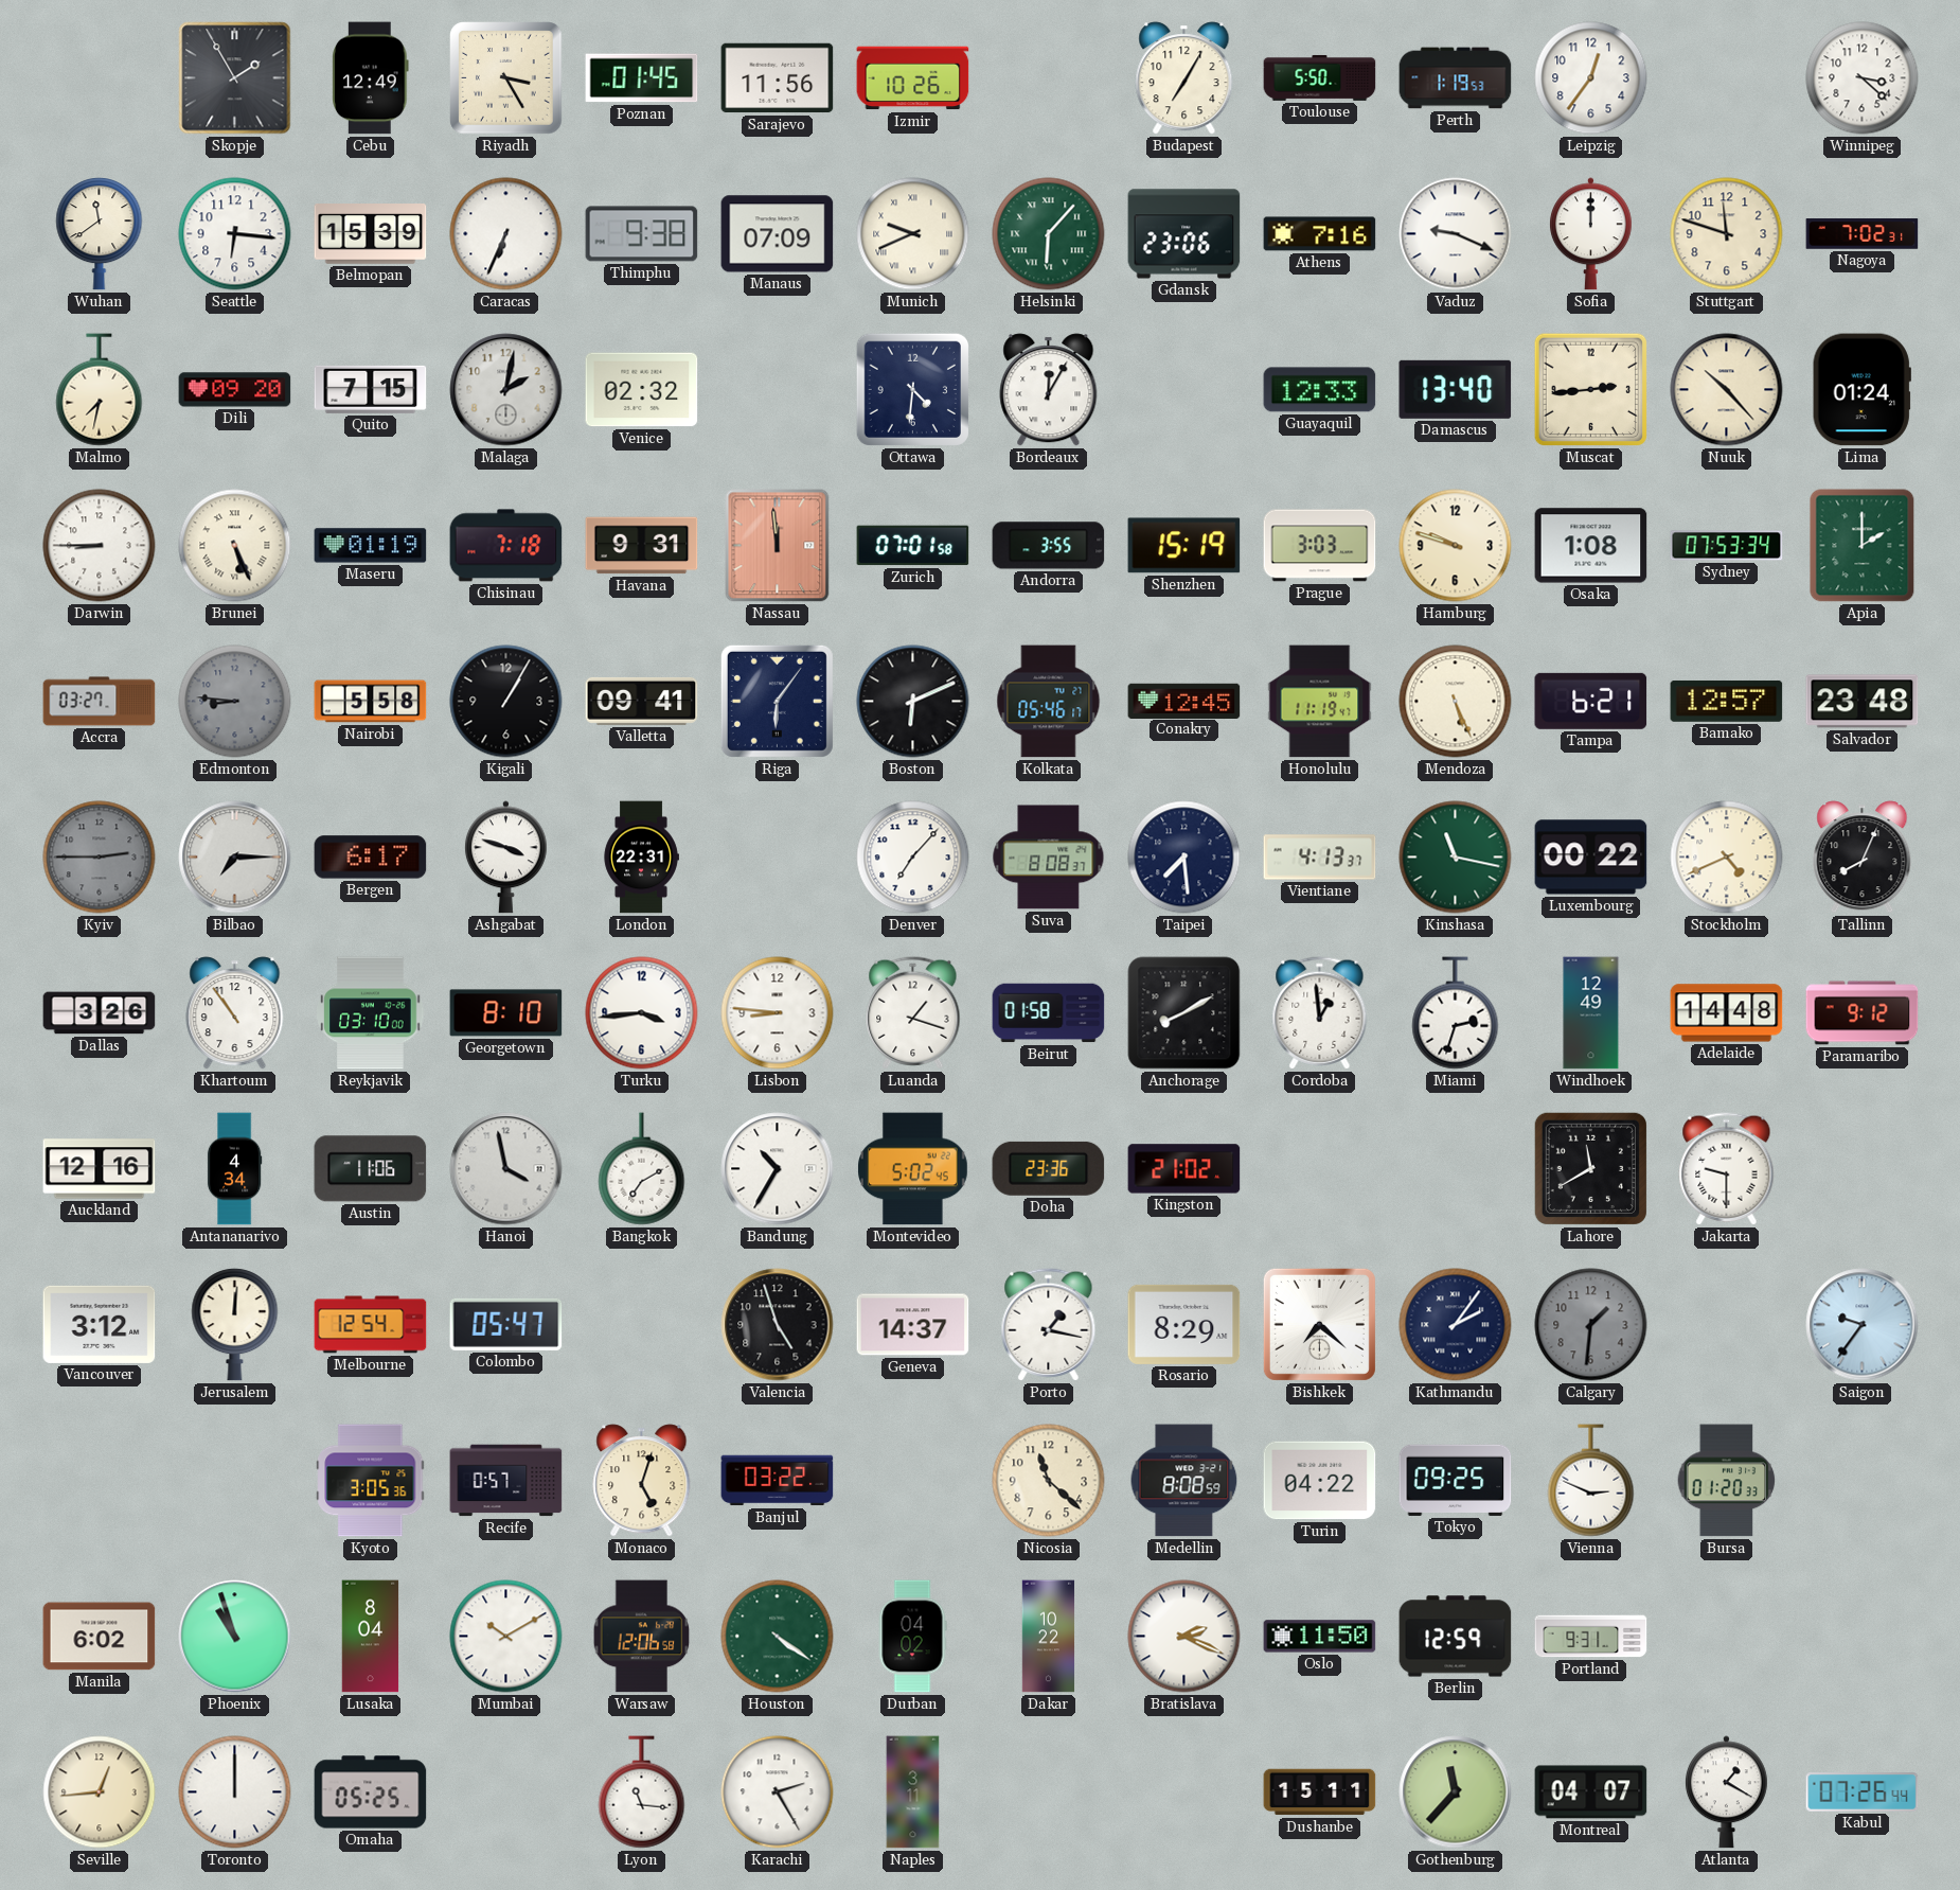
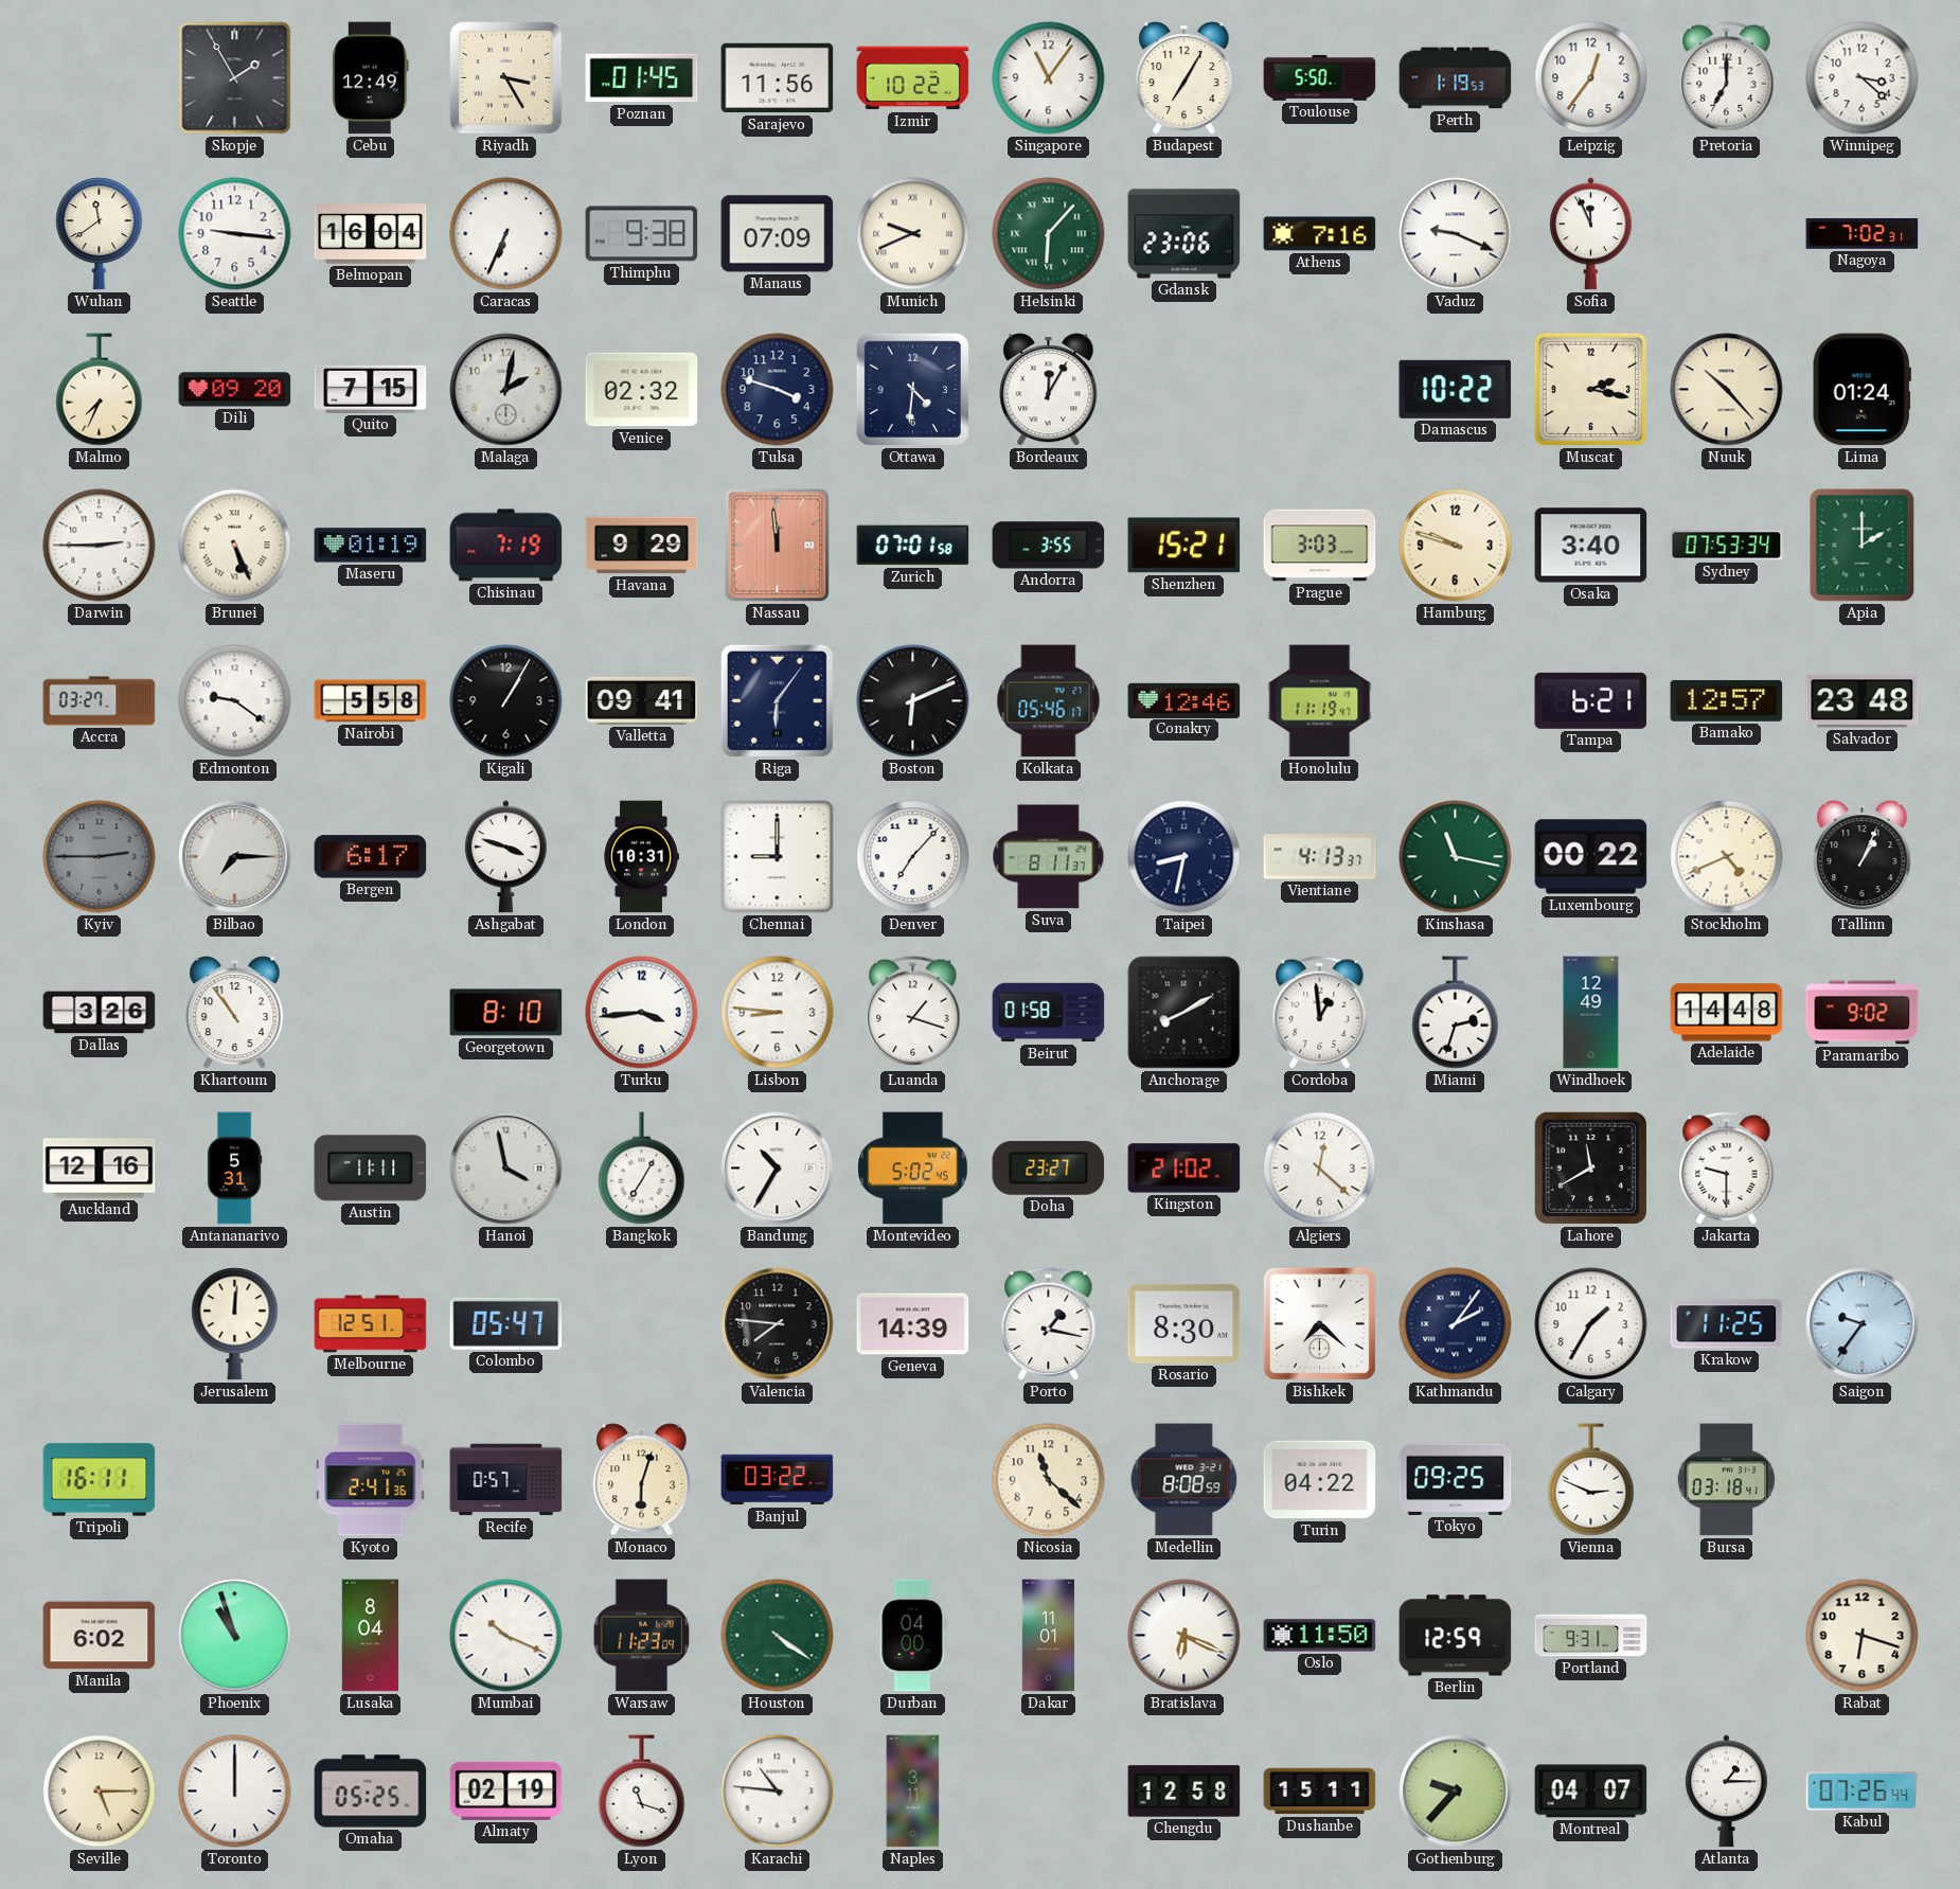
Izmir: 10:26 -> 10:22 (913, 78)
Singapore: none -> 11:06 (1049, 78)
Pretoria: none -> 7:00 (1727, 78)
Seattle: 6:16 -> 9:16 (235, 234)
Belmopan: 15:39 -> 16:04 (371, 234)
Sofia: 12:00 -> 11:56 (1590, 234)
Stuttgart: 11:48 -> none (1727, 234)
Malmo: 7:32 -> 7:34 (100, 390)
Tulsa: none -> 3:48 (778, 390)
Guayaquil: 12:33 -> none (1320, 390)
Damascus: 13:40 -> 10:22 (1456, 389)
Muscat: 2:44 -> 2:17 (1591, 390)
Darwin: 8:45 -> 2:45 (100, 546)
Chisinau: 7:18 -> 7:19 (506, 546)
Havana: 9:31 -> 9:29 (642, 546)
Shenzhen: 15:19 -> 15:21 (1184, 546)
Osaka: 1:08 -> 3:40 (1591, 546)
Edmonton: 8:46 -> 9:21 (235, 701)
Edmonton dial: grey -> white (235, 701)
Conakry: 12:45 -> 12:46 (1184, 700)
Mendoza: 5:26 -> none (1456, 702)
London: 22:31 -> 10:31 (641, 857)
Chennai: none -> 9:00 (778, 857)
Suva: 8:08 -> 8:11 (1049, 857)
Taipei: 7:29 -> 8:32 (1184, 857)
Tallinn: 8:04 -> 1:04 (1863, 857)
Reykjavik: 03:10 -> none (371, 1013)
Paramaribo: 9:12 -> 9:02 (1863, 1013)
Antananarivo: 4:34 -> 5:31 (234, 1169)
Austin: 11:06 -> 11:11 (371, 1169)
Bangkok: 7:10 -> 7:05 (642, 1169)
Doha: 23:36 -> 23:27 (1049, 1168)
Algiers: none -> 12:22 (1320, 1169)
Vancouver: 3:12 -> none (100, 1324)
Melbourne: 12:54 -> 12:51 (371, 1324)
Valencia: 4:57 -> 7:46 (778, 1324)
Geneva: 14:37 -> 14:39 (913, 1324)
Rosario: 8:29 -> 8:30 (1184, 1323)
Calgary: 1:31 -> 1:35 (1591, 1324)
Calgary dial: grey -> white (1591, 1324)
Krakow: none -> 11:25 (1727, 1324)
Tripoli: none -> 16:11 (100, 1480)
Kyoto: 3:05 -> 2:41 (371, 1480)
Monaco: 5:03 -> 6:03 (642, 1480)
Bursa: 01:20 -> 03:18 (1727, 1480)
Mumbai: 10:10 -> 10:19 (506, 1636)
Warsaw: 12:06 -> 11:23 (642, 1636)
Durban: 04:02 -> 04:00 (912, 1636)
Dakar: 10:22 -> 11:01 (1049, 1636)
Bratislava: 2:19 -> 6:19 (1184, 1636)
Rabat: none -> 6:18 (1863, 1636)
Seville: 12:44 -> 5:15 (100, 1792)
Almaty: none -> 02:19 (506, 1790)
Lyon: 11:16 -> 11:18 (642, 1792)
Karachi: 2:25 -> 10:46 (778, 1792)
Chengdu: none -> 12:58 (1184, 1792)
Gothenburg: 11:37 -> 9:37 (1456, 1792)
Atlanta: 1:20 -> 1:15 (1726, 1792)
